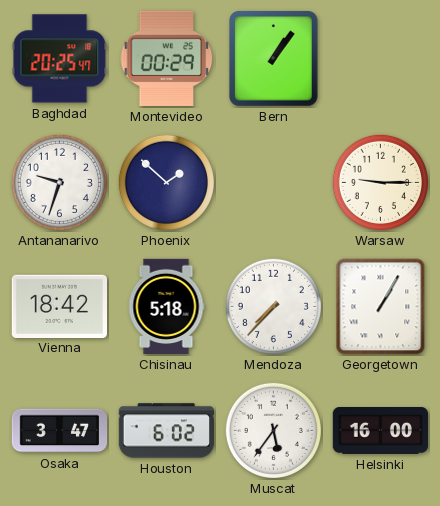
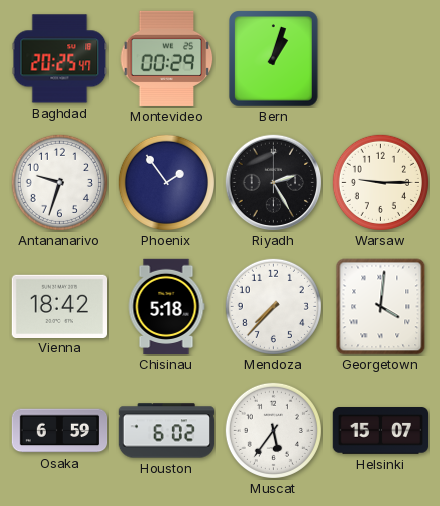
Bern: 1:06 -> 1:03 (274, 59)
Phoenix: 1:52 -> 1:54 (166, 182)
Riyadh: none -> 2:25 (274, 183)
Georgetown: 1:05 -> 4:01 (381, 307)
Osaka: 3:47 -> 6:59 (60, 431)
Helsinki: 16:00 -> 15:07 (380, 431)
